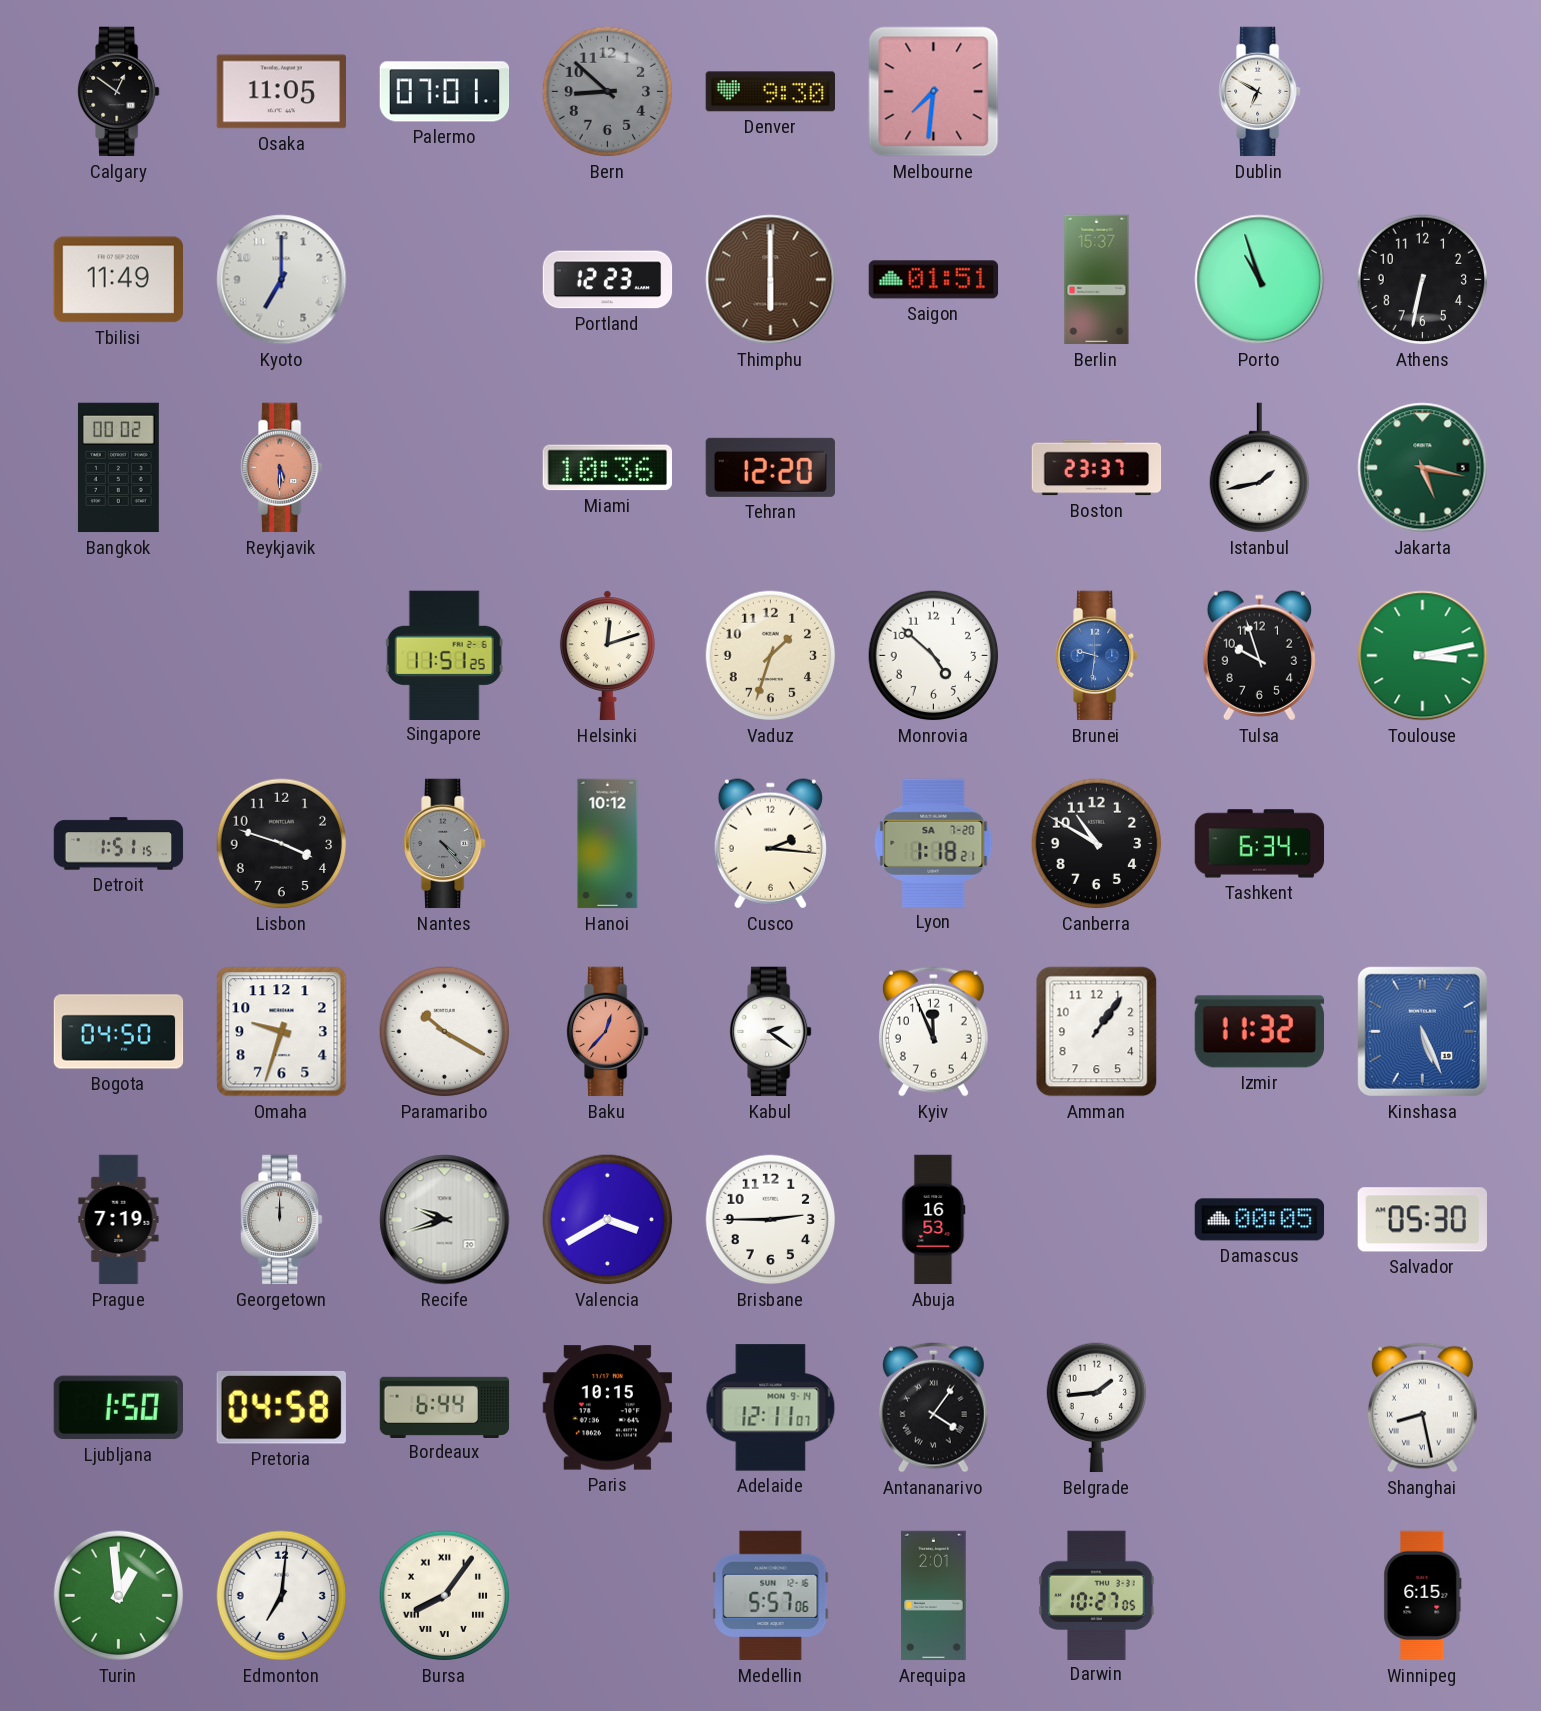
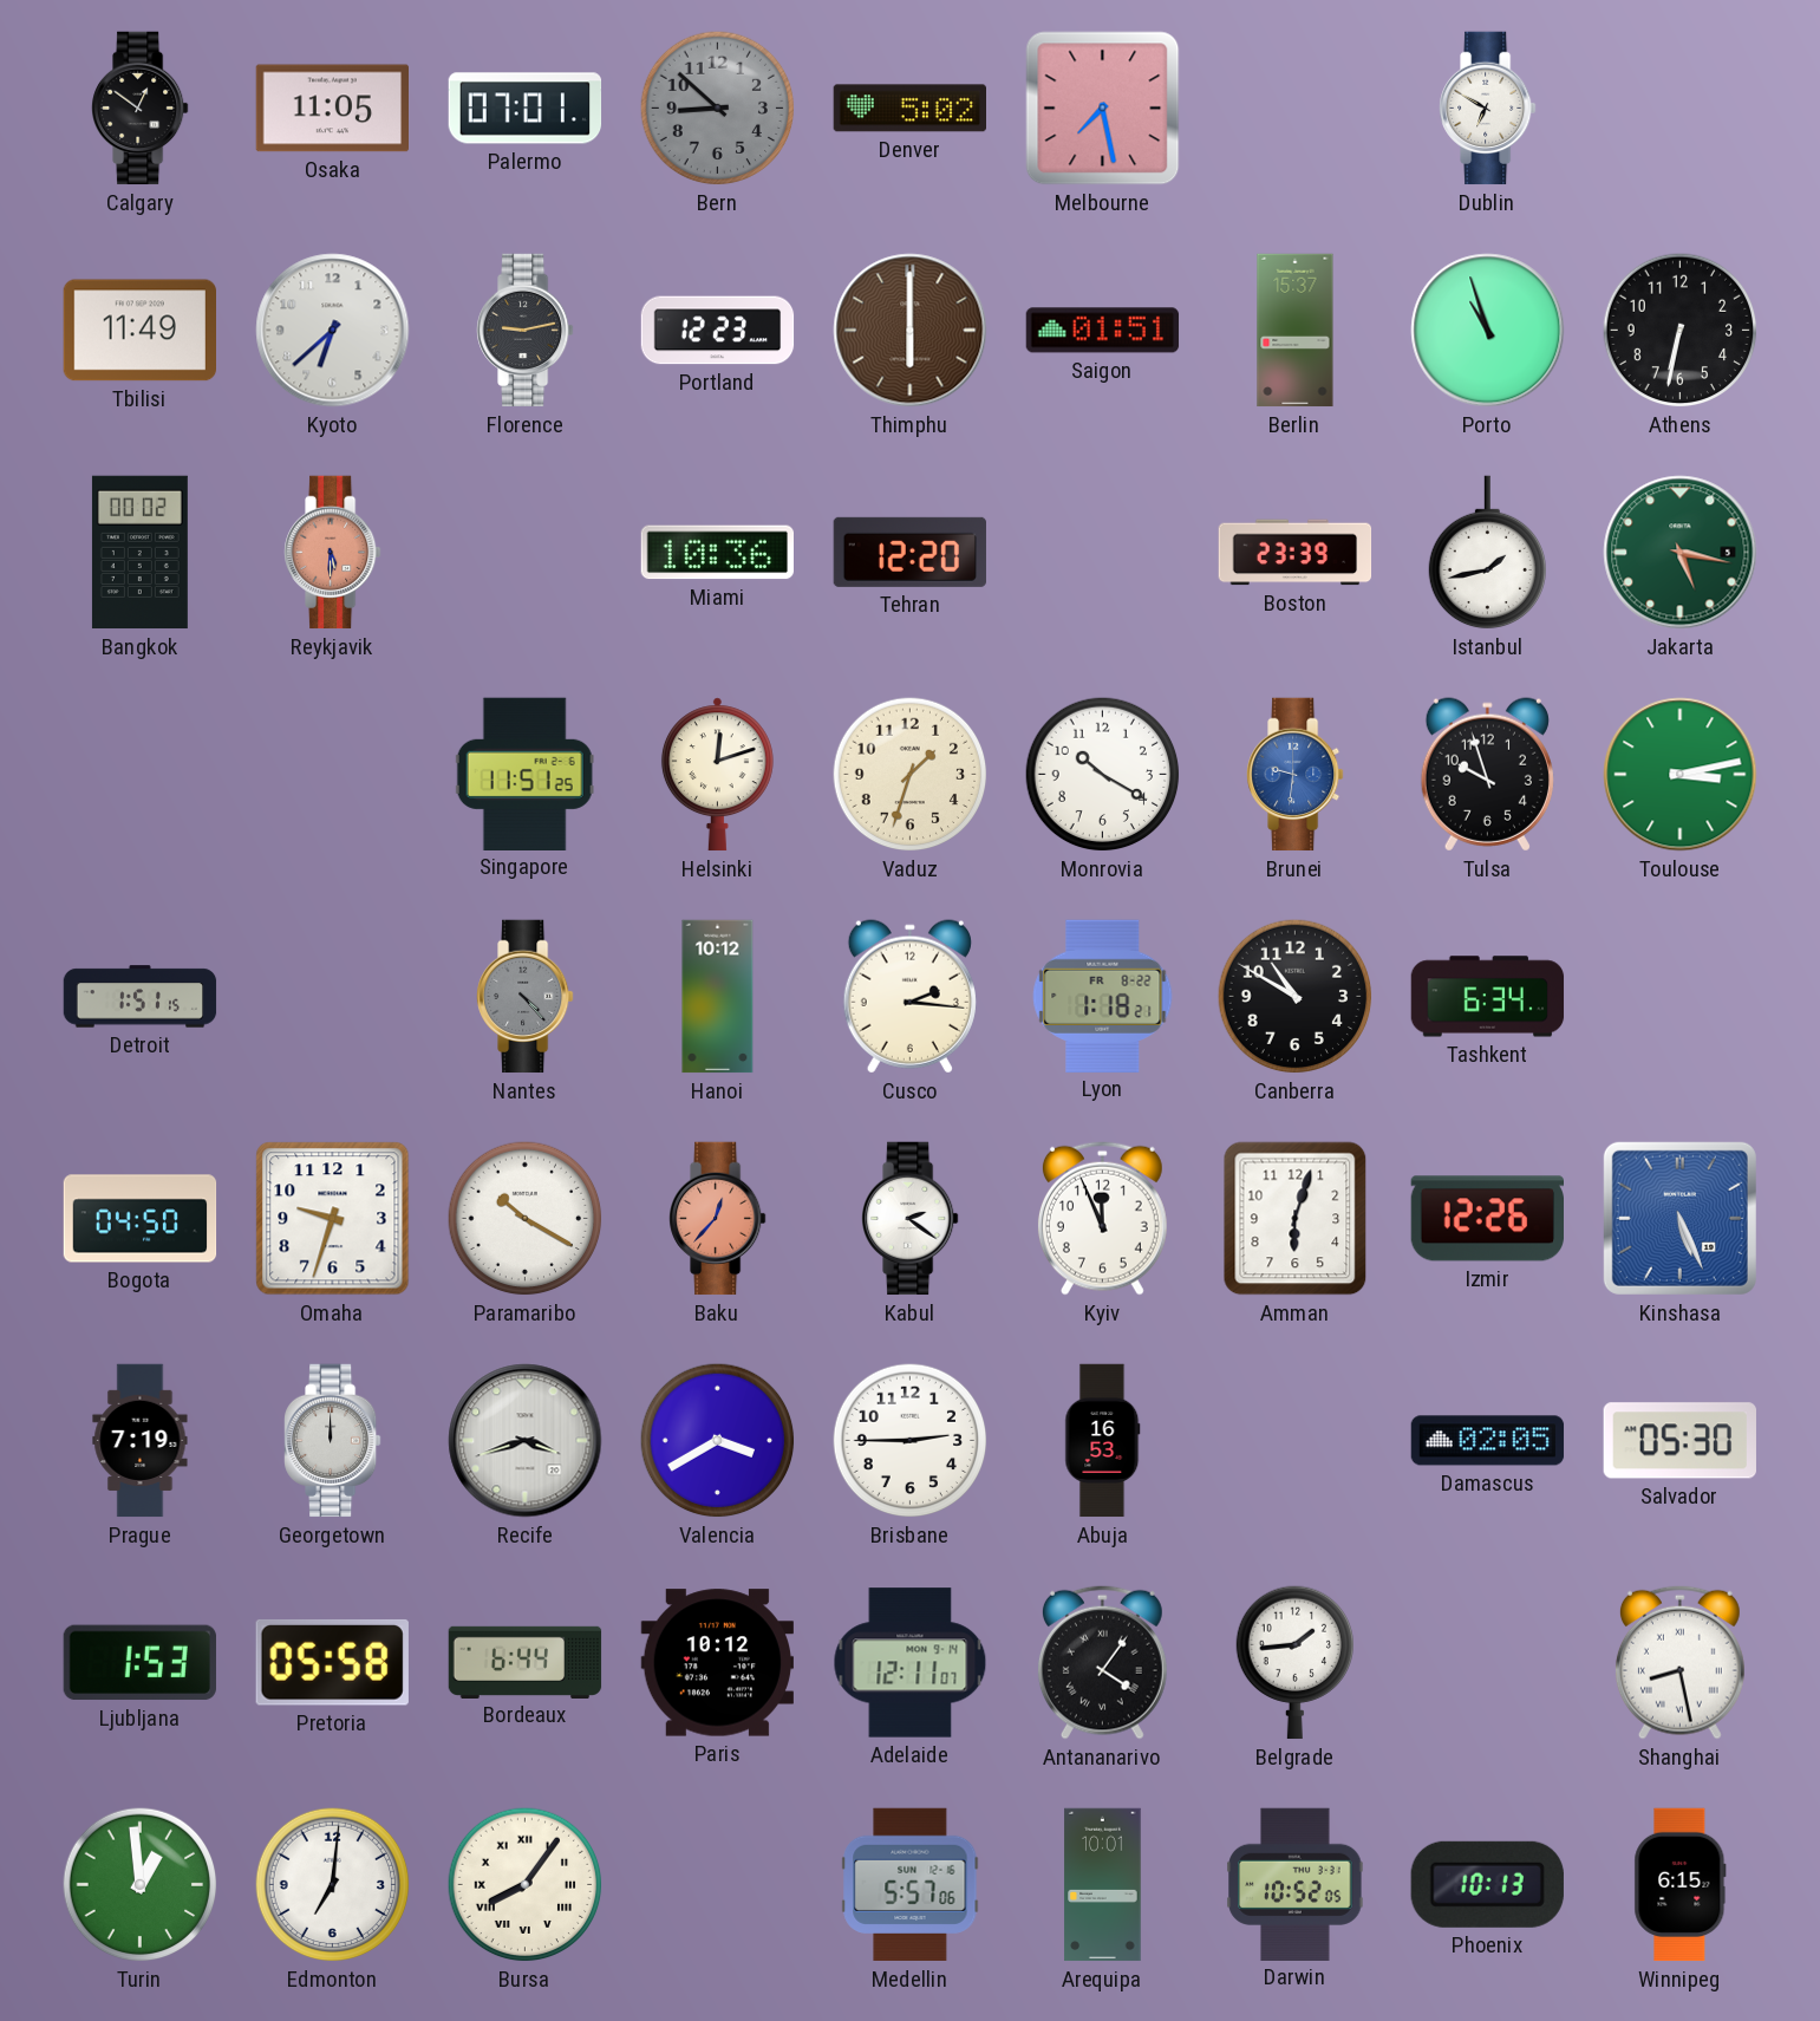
Denver: 9:30 -> 5:02 (909, 109)
Melbourne: 7:31 -> 7:28 (1103, 109)
Kyoto: 7:00 -> 6:38 (333, 331)
Florence: none -> 9:13 (526, 331)
Boston: 23:37 -> 23:39 (1296, 553)
Monrovia: 4:52 -> 10:20 (1103, 775)
Lisbon: 3:48 -> none (282, 844)
Lyon date: SA 7-20 -> FR 8-22 (1103, 996)
Amman: 1:06 -> 6:03 (1296, 1219)
Izmir: 11:32 -> 12:26 (1487, 1219)
Recife: 9:42 -> 3:42 (526, 1441)
Damascus: 00:05 -> 02:05 (1488, 1441)
Ljubljana: 1:50 -> 1:53 (139, 1663)
Pretoria: 04:58 -> 05:58 (332, 1662)
Paris: 10:15 -> 10:12 (717, 1663)
Arequipa: 2:01 -> 10:01 (1103, 1885)
Darwin: 10:27 -> 10:52 (1296, 1884)
Phoenix: none -> 10:13 (1487, 1884)
